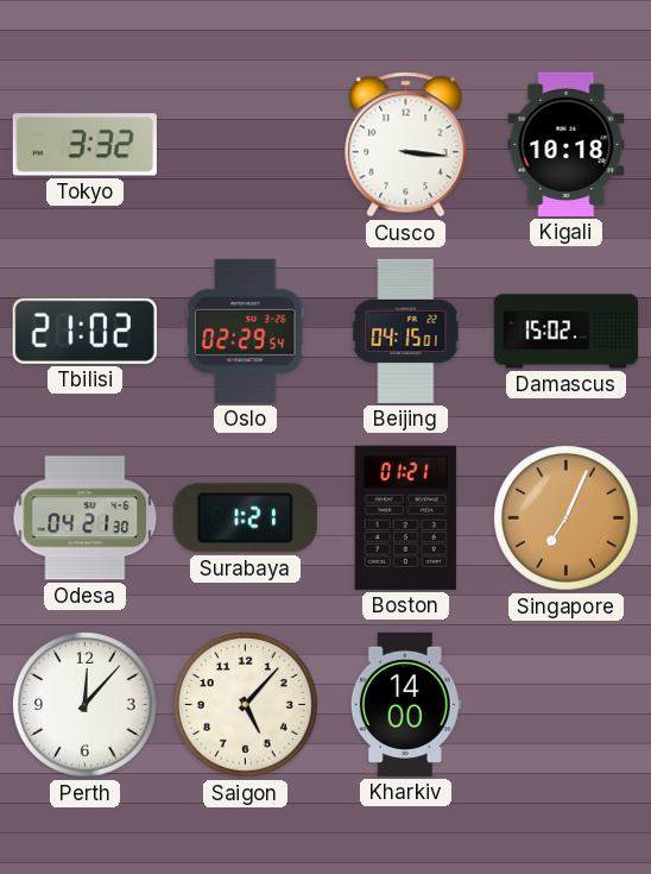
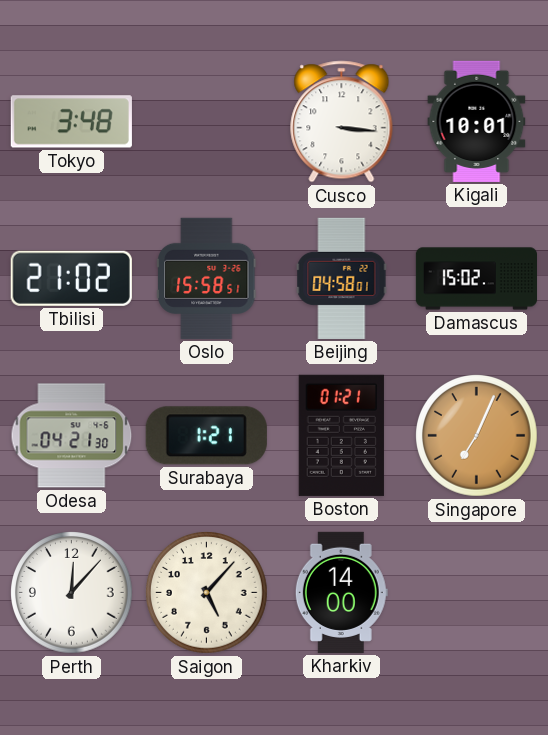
Tokyo: 3:32 -> 3:48 (71, 122)
Kigali: 10:18 -> 10:01 (477, 121)
Oslo: 02:29 -> 15:58 (207, 278)
Beijing: 04:15 -> 04:58 (342, 278)
